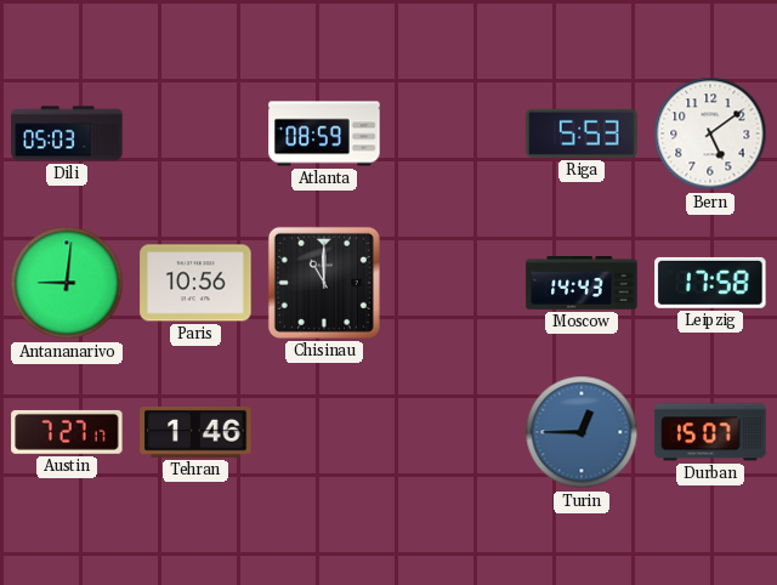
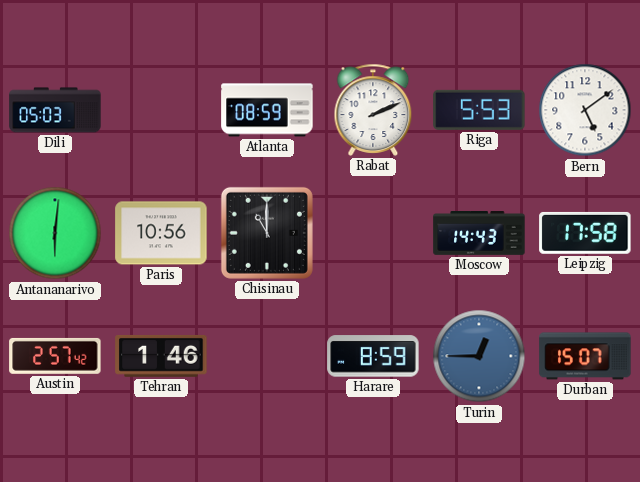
Rabat: none -> 2:11 (373, 110)
Antananarivo: 9:01 -> 6:01 (55, 233)
Austin: 7:27 -> 2:57 (55, 356)
Harare: none -> 8:59 (373, 356)
